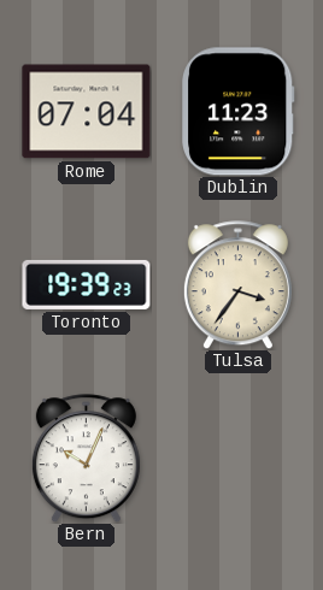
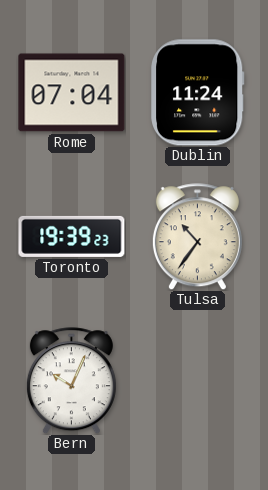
Dublin: 11:23 -> 11:24 (198, 93)
Tulsa: 3:36 -> 10:36 (197, 237)
